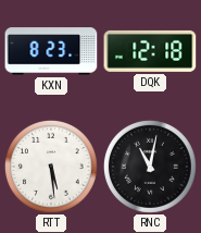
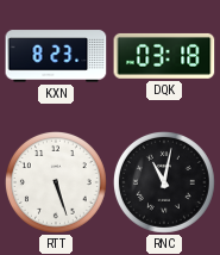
DQK: 12:18 -> 03:18 (164, 56)
RTT: 5:29 -> 5:27 (56, 182)
